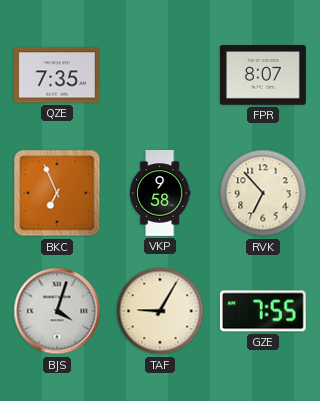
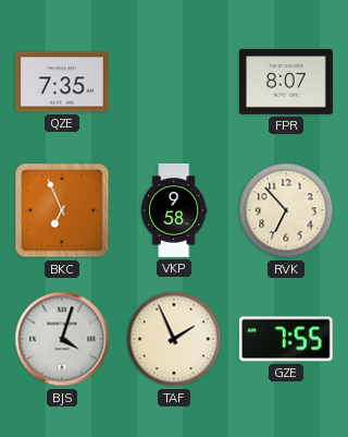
TAF: 9:05 -> 1:56 (174, 339)
